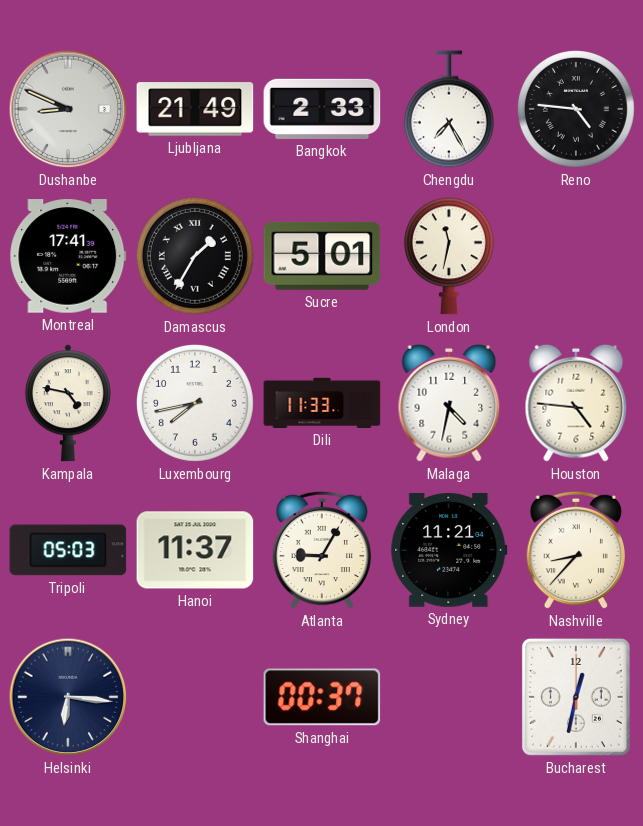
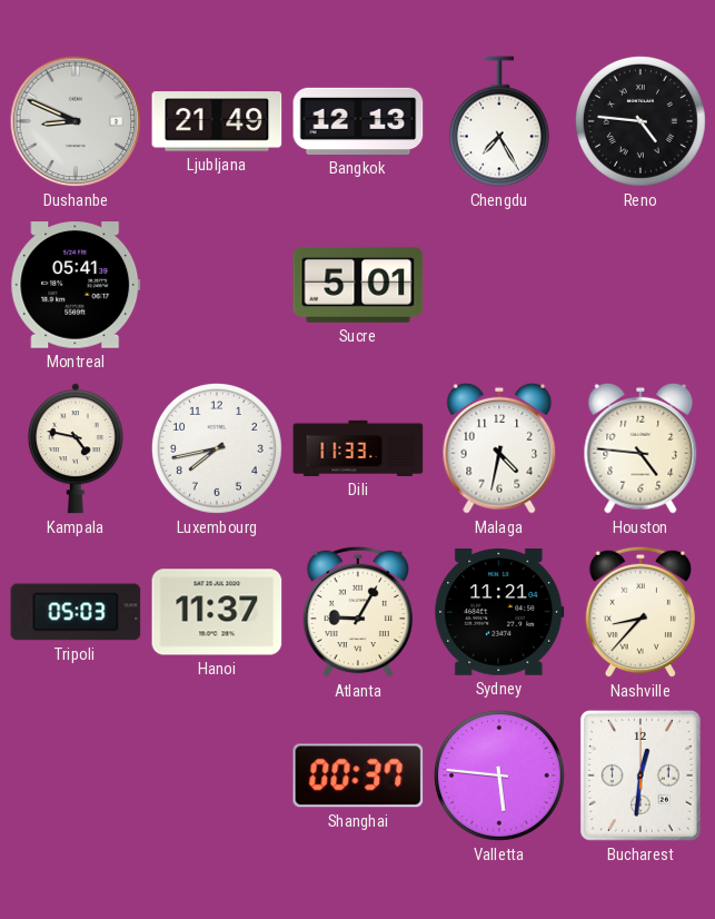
Bangkok: 2:33 -> 12:13 (358, 121)
Montreal: 17:41 -> 05:41 (76, 285)
Damascus: 1:35 -> none (195, 256)
London: 11:32 -> none (449, 256)
Helsinki: 6:16 -> none (68, 697)
Valletta: none -> 5:46 (499, 775)
Bucharest: 12:32 -> 12:31 (640, 775)
